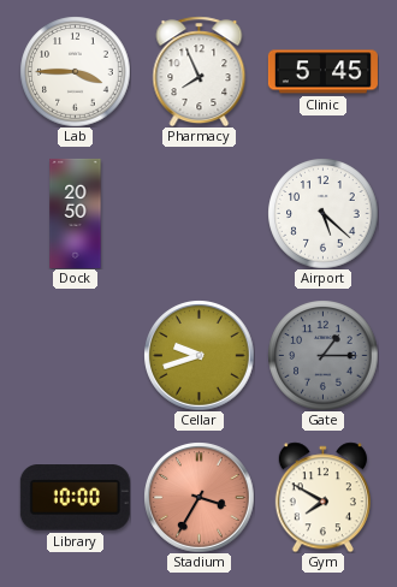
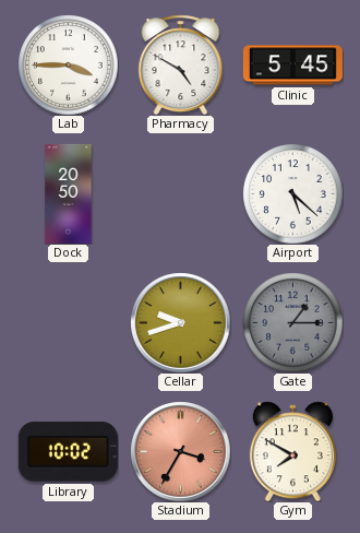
Pharmacy: 7:56 -> 4:50 (181, 64)
Library: 10:00 -> 10:02 (68, 452)
